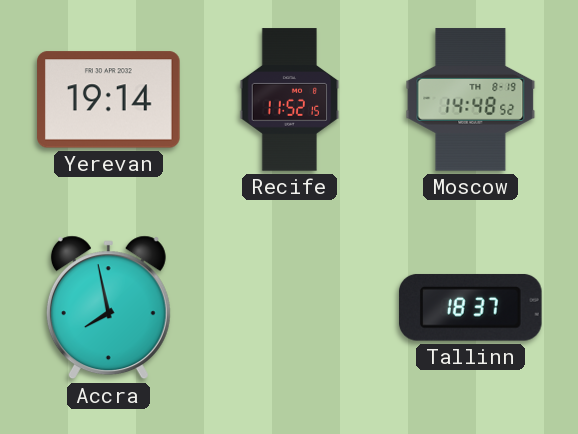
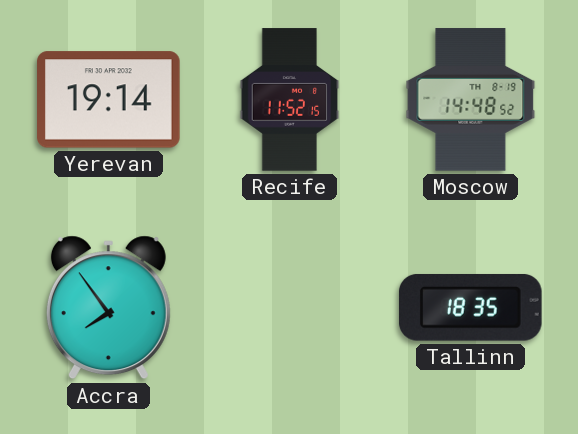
Accra: 7:58 -> 7:54 (108, 308)
Tallinn: 18:37 -> 18:35 (470, 307)
